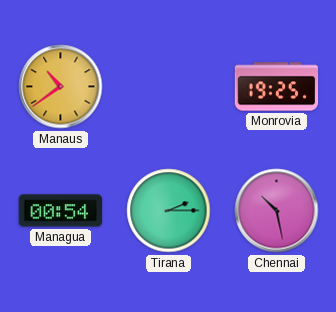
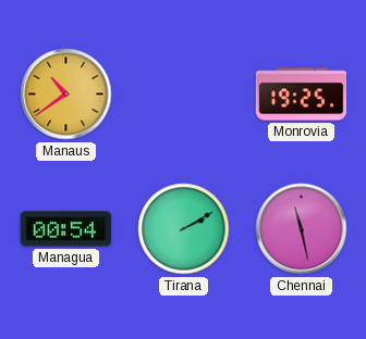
Tirana: 2:15 -> 2:10 (184, 229)
Chennai: 10:28 -> 11:28 (302, 229)
